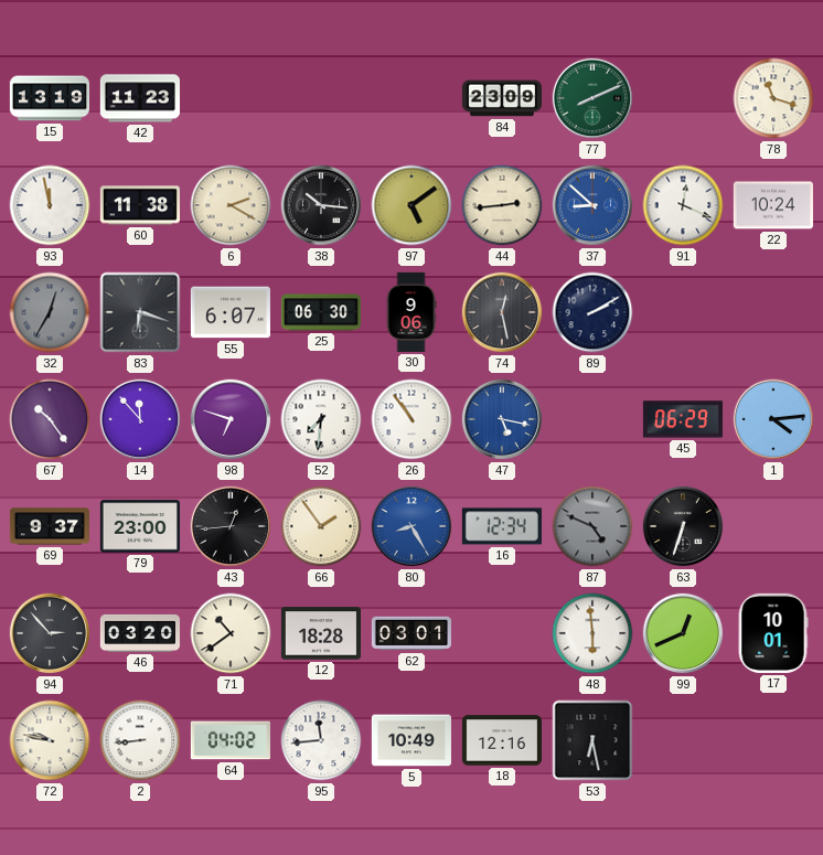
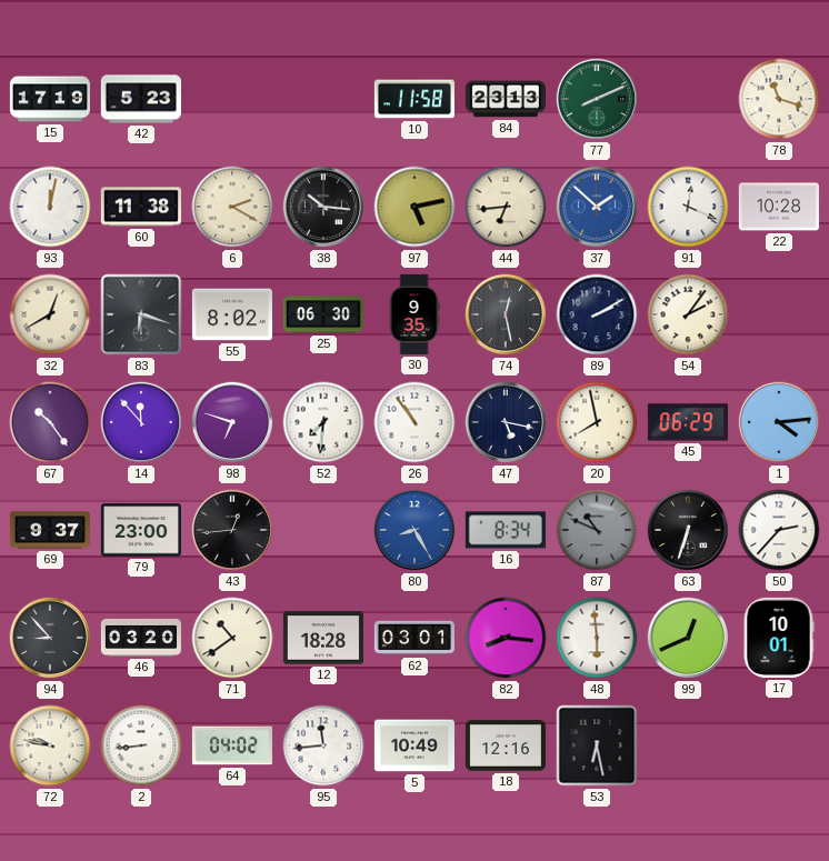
15: 13:19 -> 17:19 (50, 99)
42: 11:23 -> 5:23 (141, 99)
10: none -> 11:58 (414, 99)
84: 23:09 -> 23:13 (506, 99)
93: 11:58 -> 12:02 (50, 207)
97: 5:09 -> 5:13 (414, 207)
44: 2:44 -> 6:44 (506, 207)
37: 8:52 -> 1:52 (597, 207)
22: 10:24 -> 10:28 (779, 207)
32: 12:35 -> 12:40 (50, 314)
32 dial: grey -> cream (50, 314)
55: 6:07 -> 8:02 (232, 314)
30: 9:06 -> 9:35 (414, 314)
54: none -> 2:06 (688, 314)
47 dial: blue -> navy (506, 422)
20: none -> 7:58 (597, 422)
66: 1:54 -> none (321, 526)
16: 12:34 -> 8:34 (506, 530)
87: 4:49 -> 10:49 (597, 530)
50: none -> 2:37 (779, 530)
94: 2:53 -> 8:53 (50, 638)
82: none -> 8:16 (506, 638)
